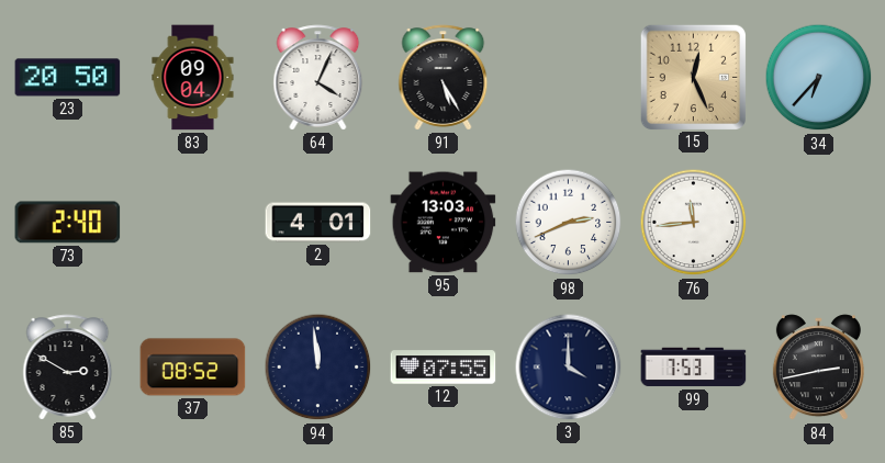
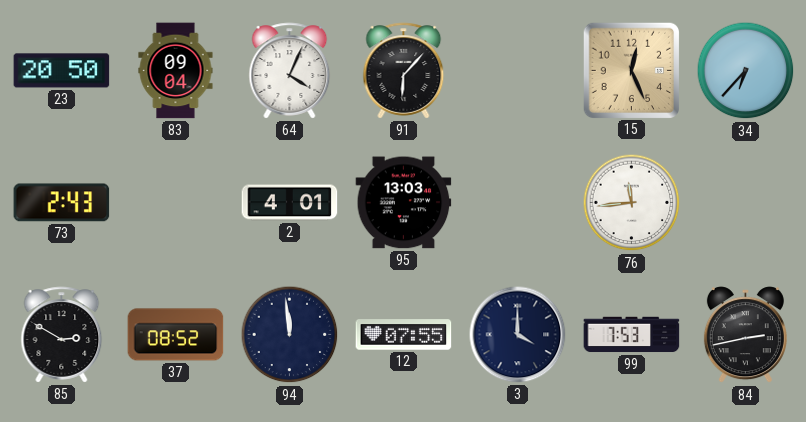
91: 5:25 -> 6:07 (404, 71)
73: 2:40 -> 2:43 (62, 203)
98: 2:41 -> none (569, 223)
